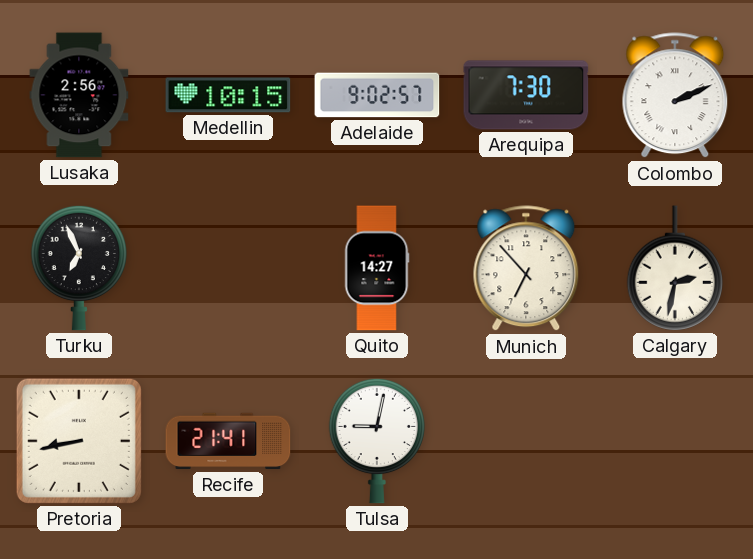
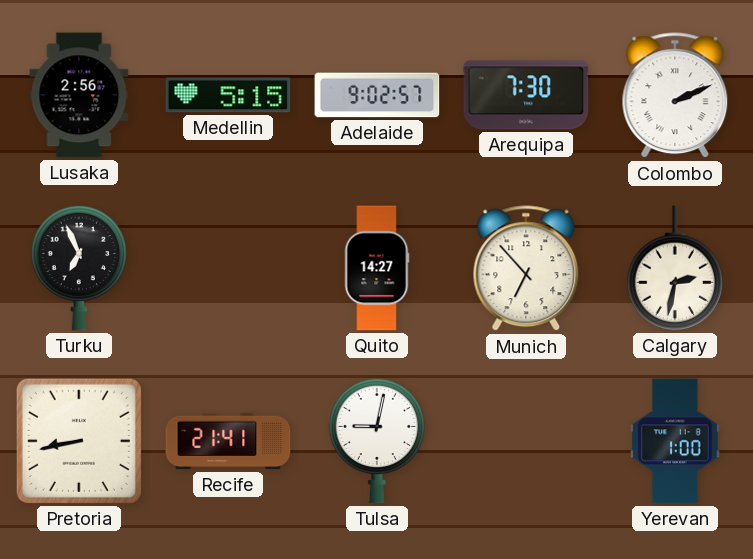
Medellin: 10:15 -> 5:15 (228, 95)
Yerevan: none -> 1:00 (676, 441)
